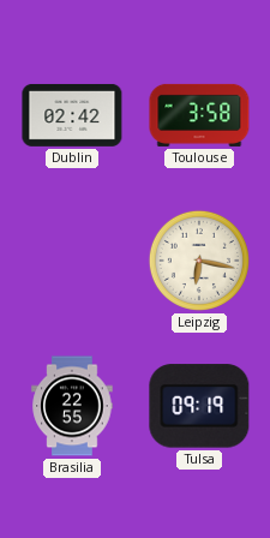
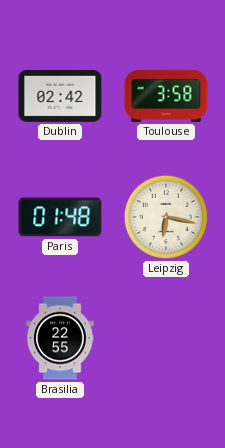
Paris: none -> 01:48 (60, 217)
Tulsa: 09:19 -> none (199, 406)
